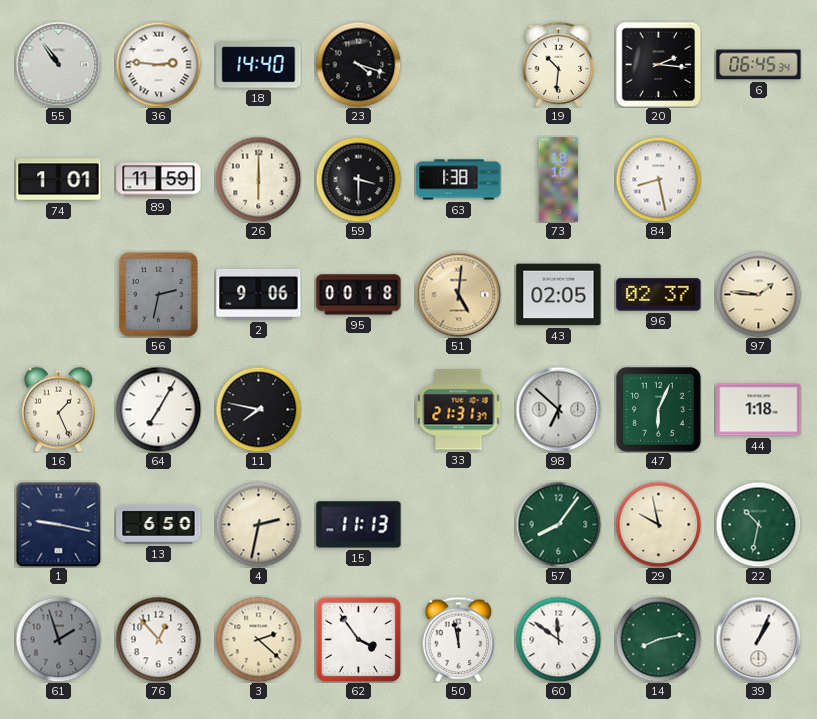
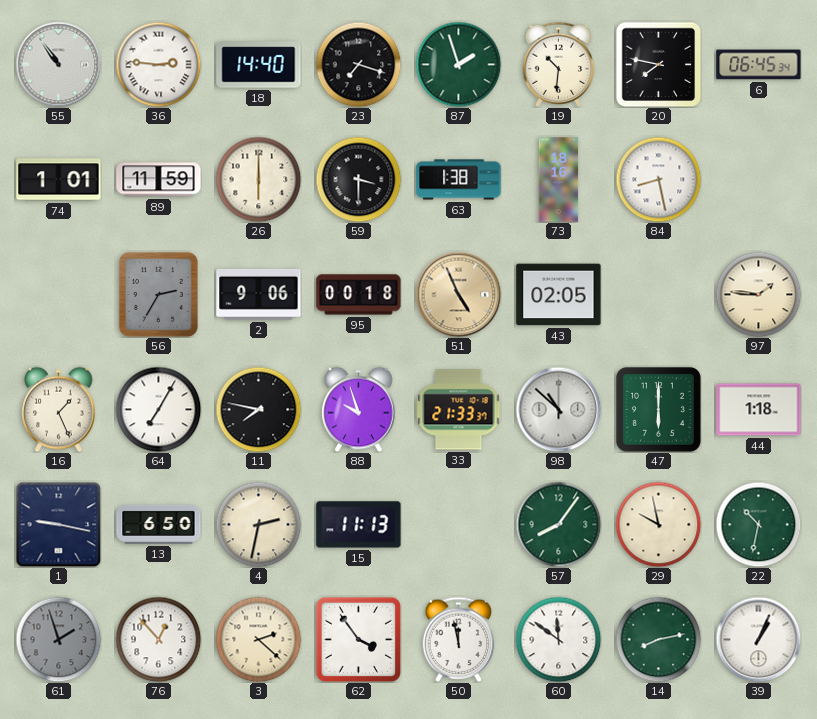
23: 4:18 -> 7:18 (358, 64)
87: none -> 1:57 (458, 64)
20: 2:16 -> 7:47 (658, 64)
56: 2:32 -> 2:35 (158, 294)
51: 5:01 -> 4:56 (458, 294)
96: 02:37 -> none (659, 295)
88: none -> 9:57 (359, 409)
33: 21:31 -> 21:33 (458, 410)
98: 6:52 -> 10:52 (558, 409)
47: 6:04 -> 6:00 (658, 409)
